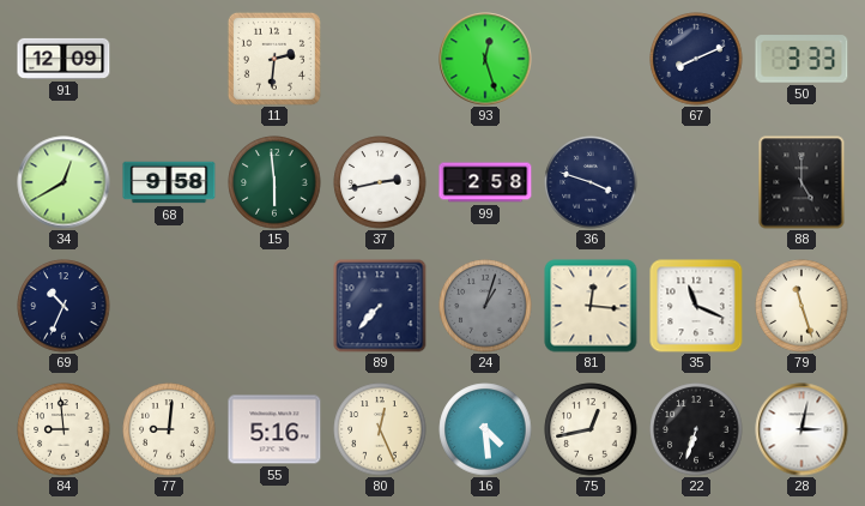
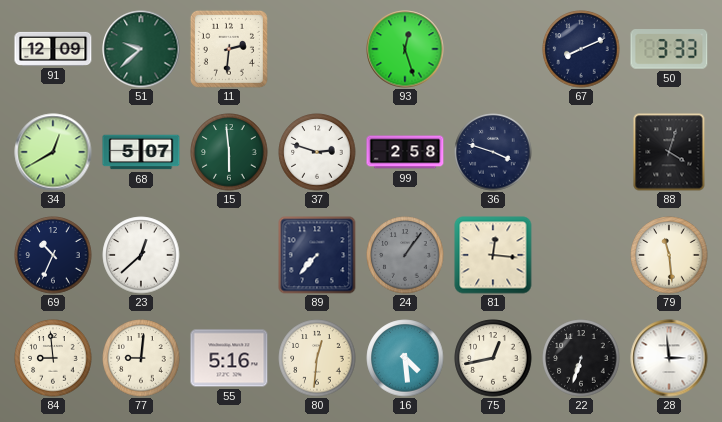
51: none -> 9:38 (141, 49)
68: 9:58 -> 5:07 (141, 152)
37: 2:43 -> 2:48 (317, 152)
88: 5:00 -> 4:03 (669, 152)
23: none -> 12:38 (141, 255)
24: 1:03 -> 1:06 (405, 255)
35: 11:19 -> none (696, 306)
79: 11:27 -> 11:29 (669, 255)
80: 12:26 -> 12:31 (317, 358)
28: 3:02 -> 2:59 (669, 358)
